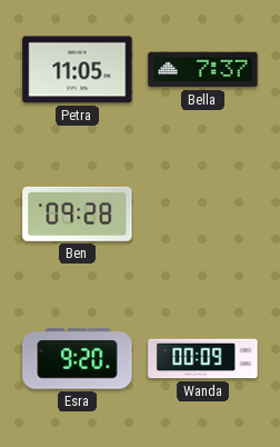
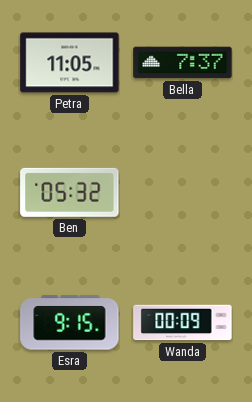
Ben: 09:28 -> 05:32 (70, 192)
Esra: 9:20 -> 9:15 (70, 323)
